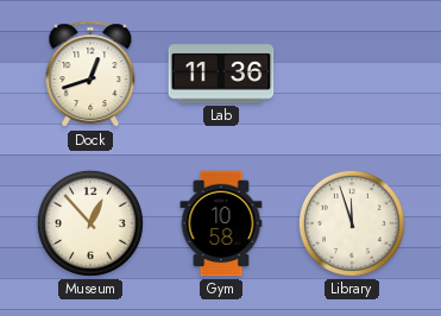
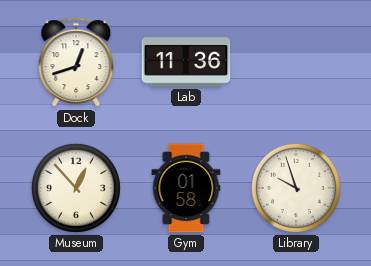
Gym: 10:58 -> 01:58 (186, 188)
Library: 11:57 -> 9:57 (296, 188)
